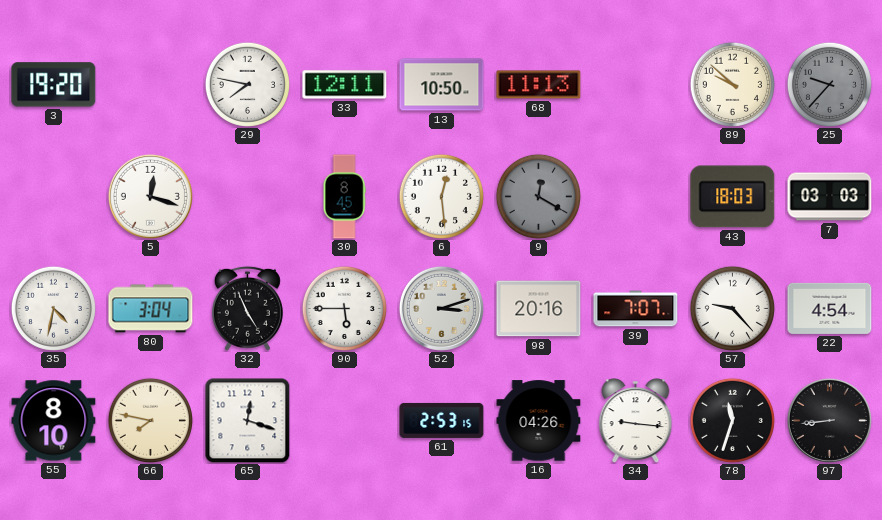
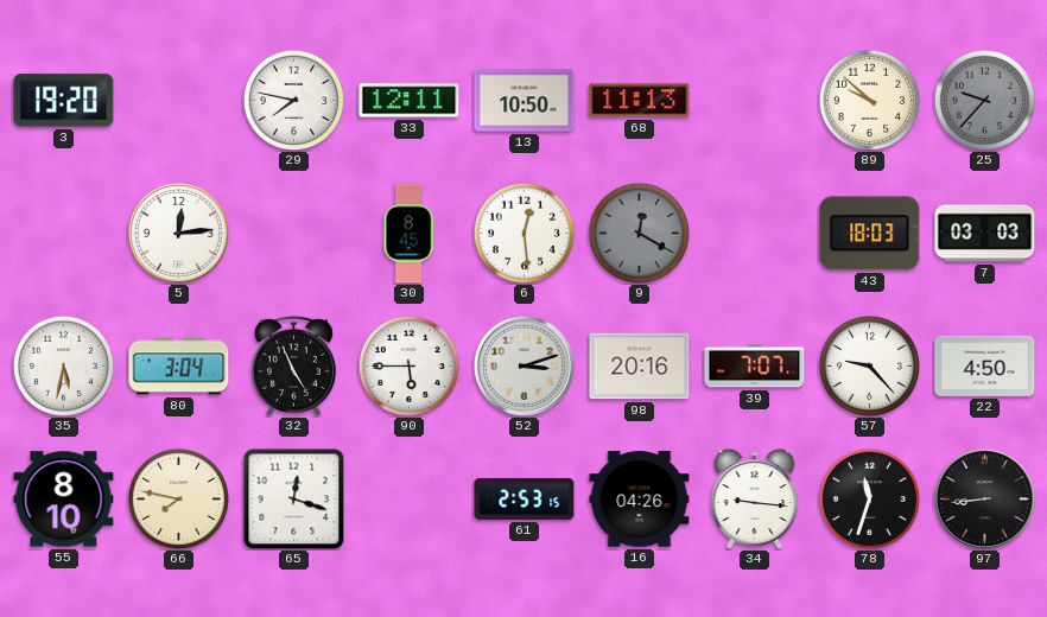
5: 12:18 -> 12:14 (178, 233)
35: 4:32 -> 5:32 (63, 365)
22: 4:54 -> 4:50 (985, 365)
